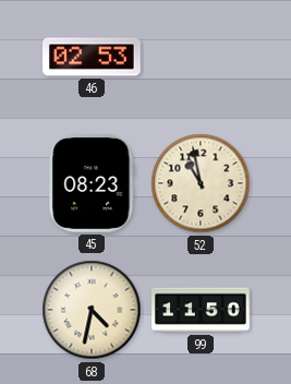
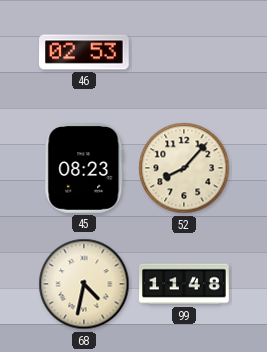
52: 10:58 -> 8:07 (184, 168)
99: 11:50 -> 11:48 (184, 284)
